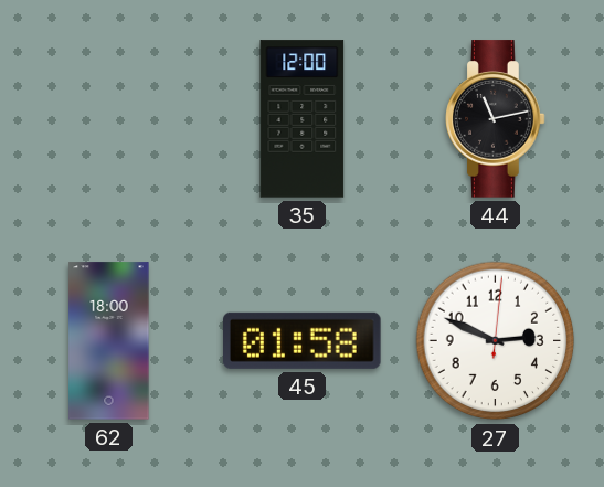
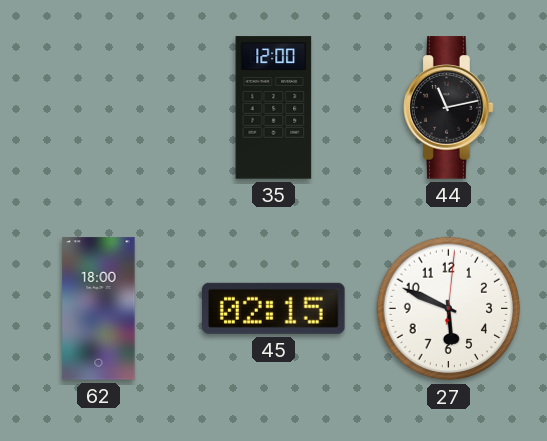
45: 01:58 -> 02:15 (274, 308)
27: 2:49 -> 5:49 (449, 309)
